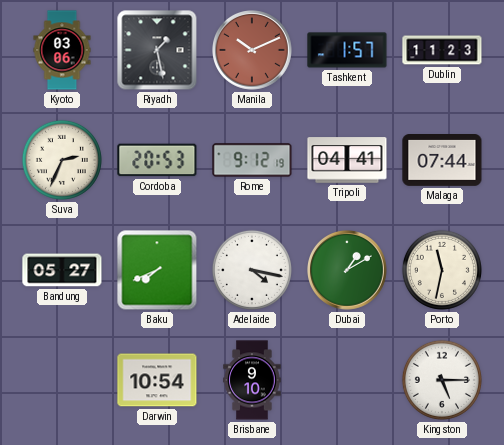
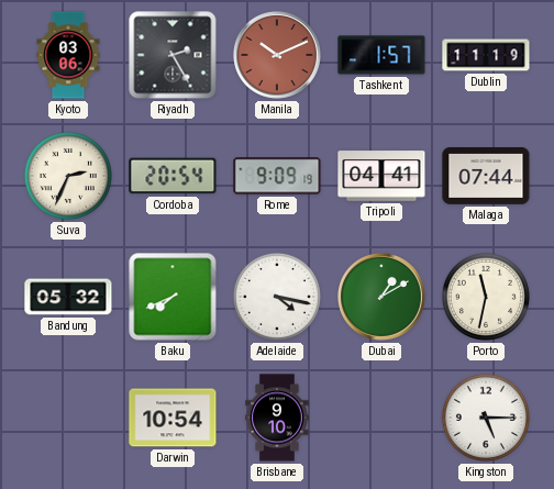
Riyadh: 1:28 -> 2:25 (173, 55)
Dublin: 11:23 -> 11:19 (486, 55)
Cordoba: 20:53 -> 20:54 (173, 176)
Rome: 9:12 -> 9:09 (277, 176)
Bandung: 05:27 -> 05:32 (68, 297)
